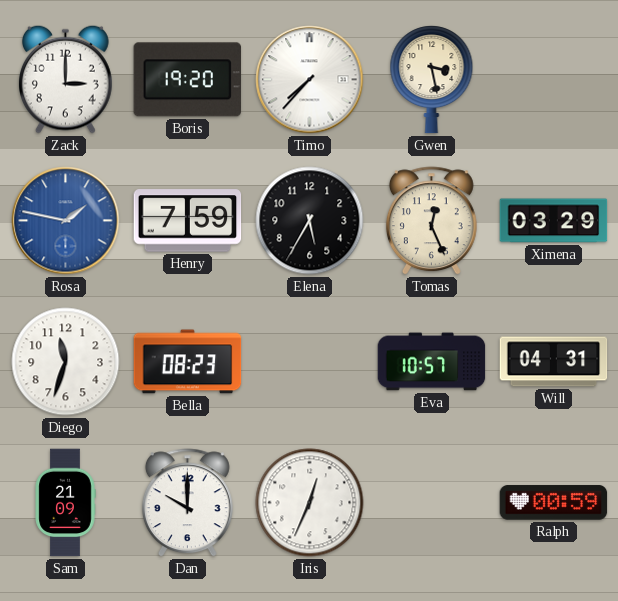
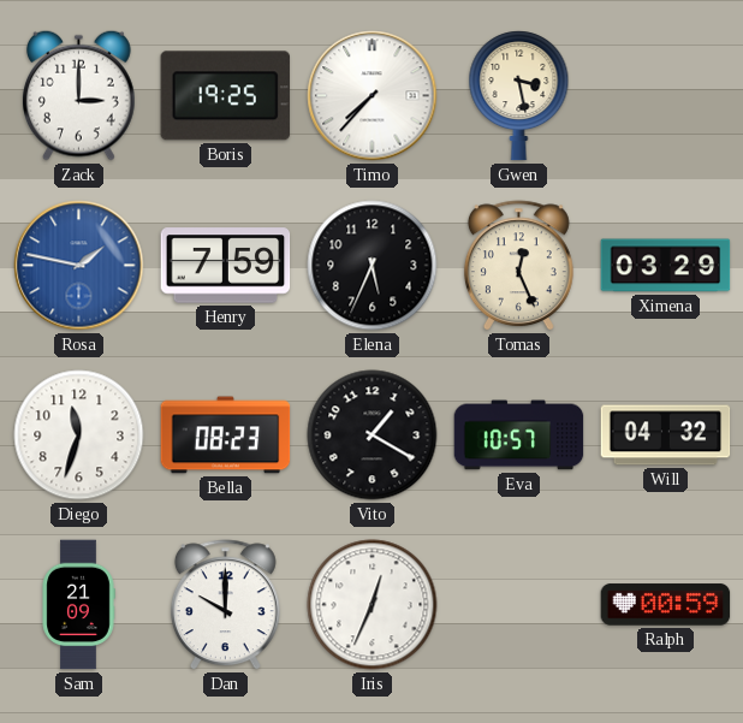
Boris: 19:20 -> 19:25 (225, 96)
Elena: 5:35 -> 5:34 (373, 266)
Vito: none -> 1:20 (373, 435)
Will: 04:31 -> 04:32 (666, 435)
